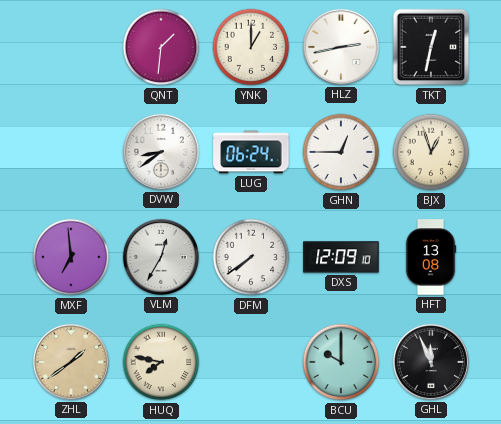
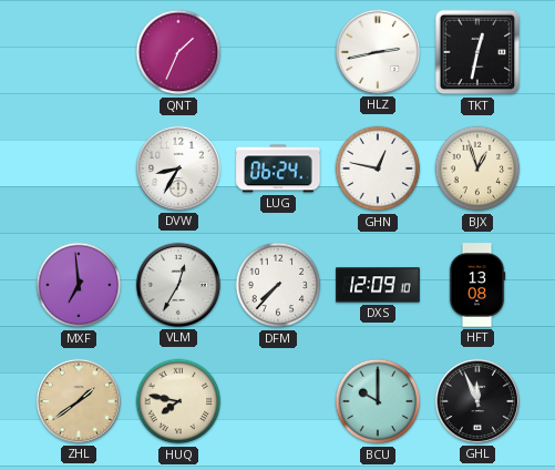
QNT: 1:31 -> 1:34 (178, 52)
YNK: 1:00 -> none (251, 47)
DVW: 8:39 -> 8:35 (178, 168)
GHN: 12:45 -> 12:47 (378, 168)
DFM: 7:39 -> 7:37 (278, 285)
